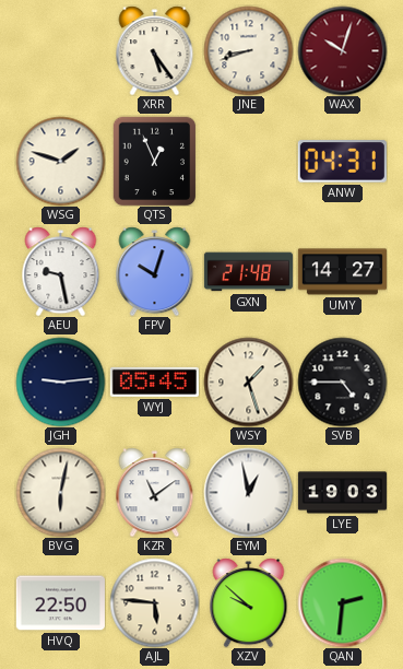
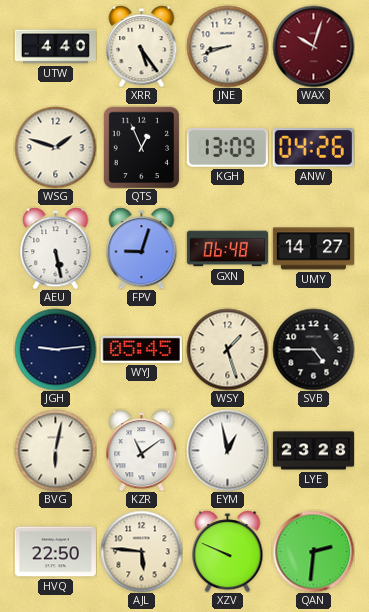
UTW: none -> 4:40 (55, 47)
KGH: none -> 13:09 (227, 148)
ANW: 04:31 -> 04:26 (313, 148)
AEU: 9:28 -> 5:28 (56, 248)
FPV: 10:03 -> 9:03 (142, 248)
GXN: 21:48 -> 06:48 (227, 249)
LYE: 19:03 -> 23:28 (313, 451)
XZV: 9:52 -> 9:49 (228, 551)
